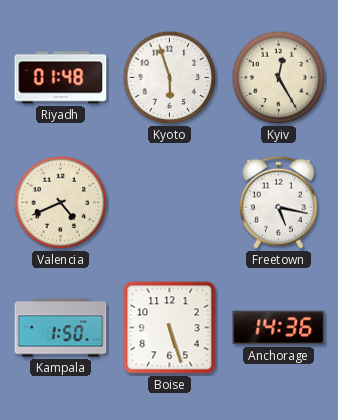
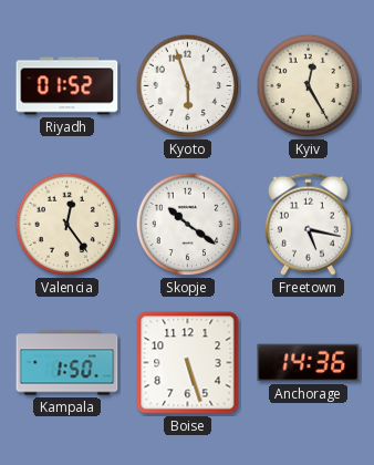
Riyadh: 01:48 -> 01:52 (67, 86)
Valencia: 4:41 -> 12:24 (67, 225)
Skopje: none -> 10:21 (188, 225)
